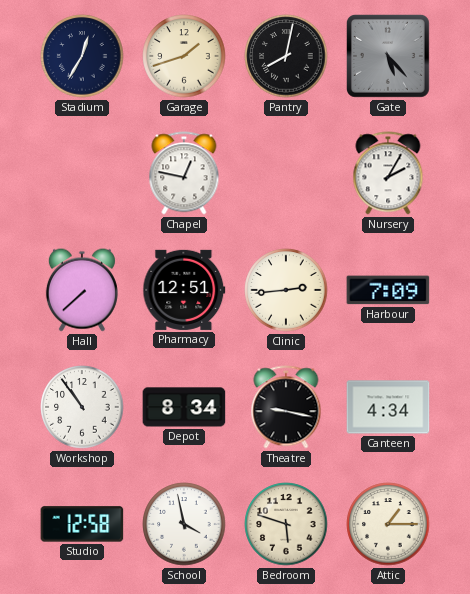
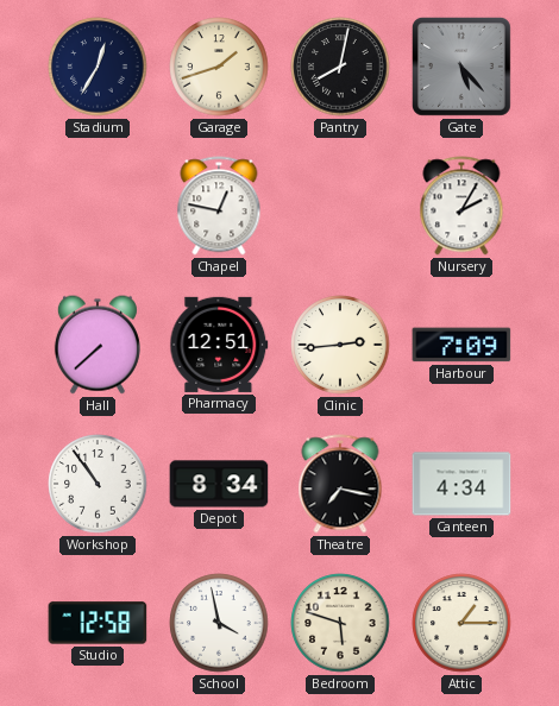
Theatre: 9:17 -> 7:17 (340, 484)
